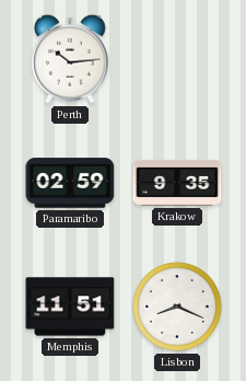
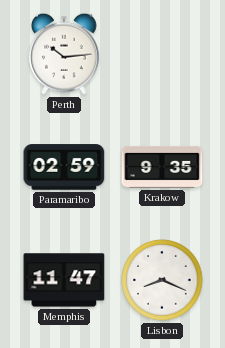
Memphis: 11:51 -> 11:47 (64, 280)
